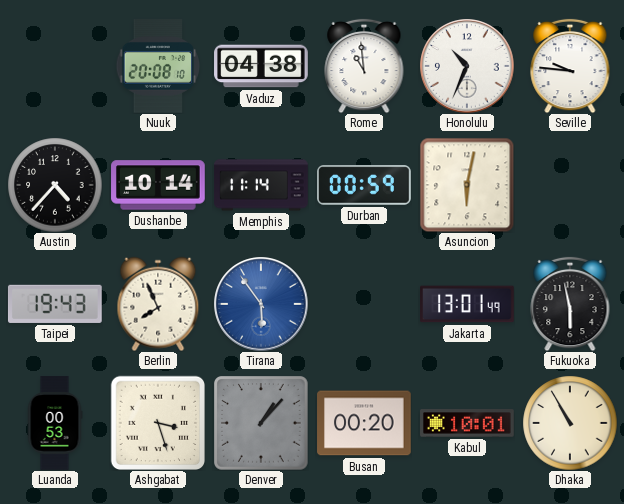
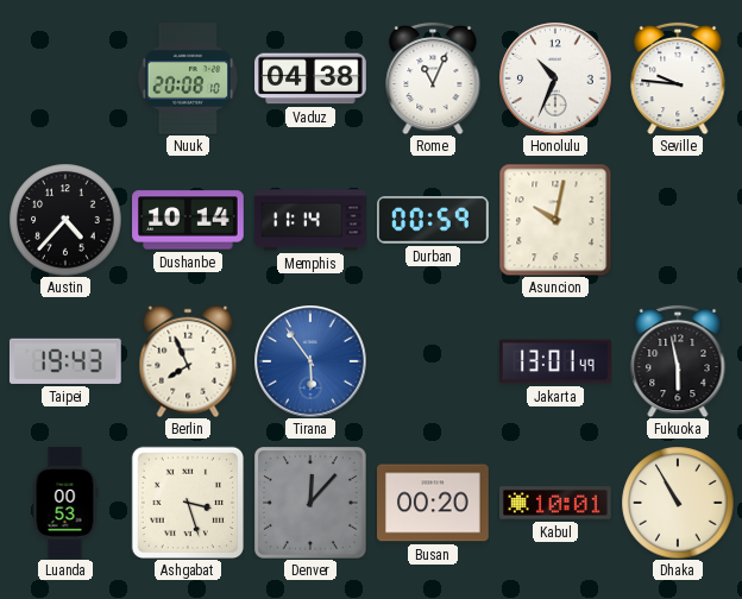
Rome: 10:59 -> 11:04 (433, 78)
Asuncion: 6:02 -> 10:02 (555, 220)
Denver: 1:07 -> 12:07 (310, 503)
